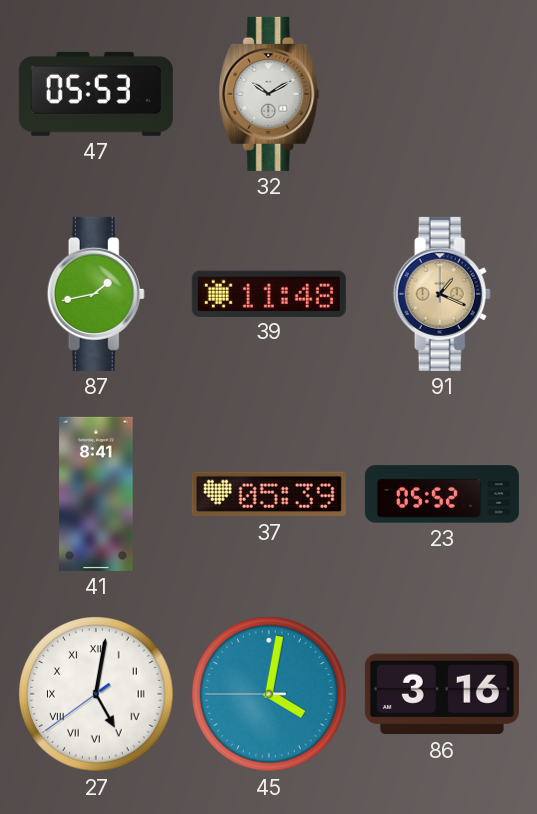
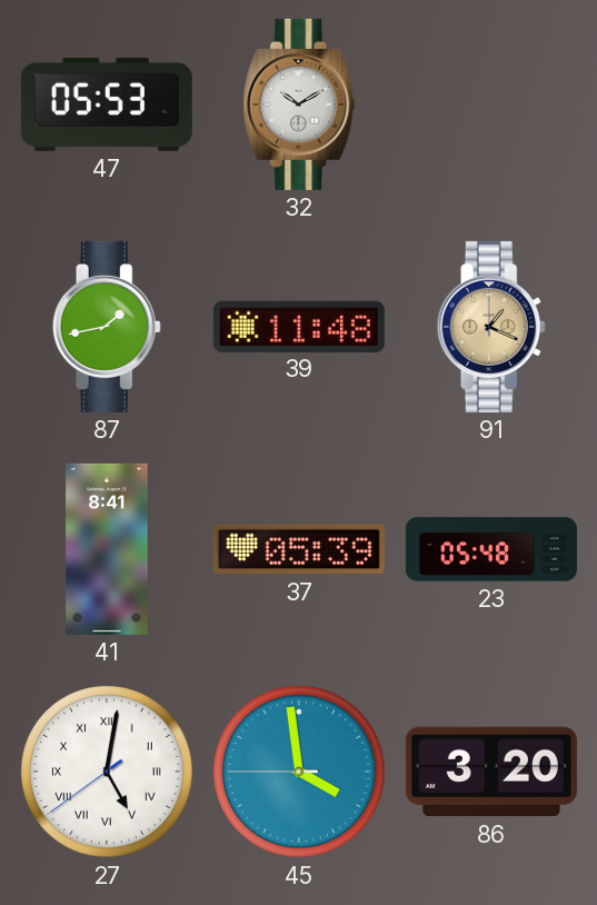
23: 05:52 -> 05:48 (491, 549)
45: 4:01 -> 3:58 (299, 772)
86: 3:16 -> 3:20 (491, 772)
